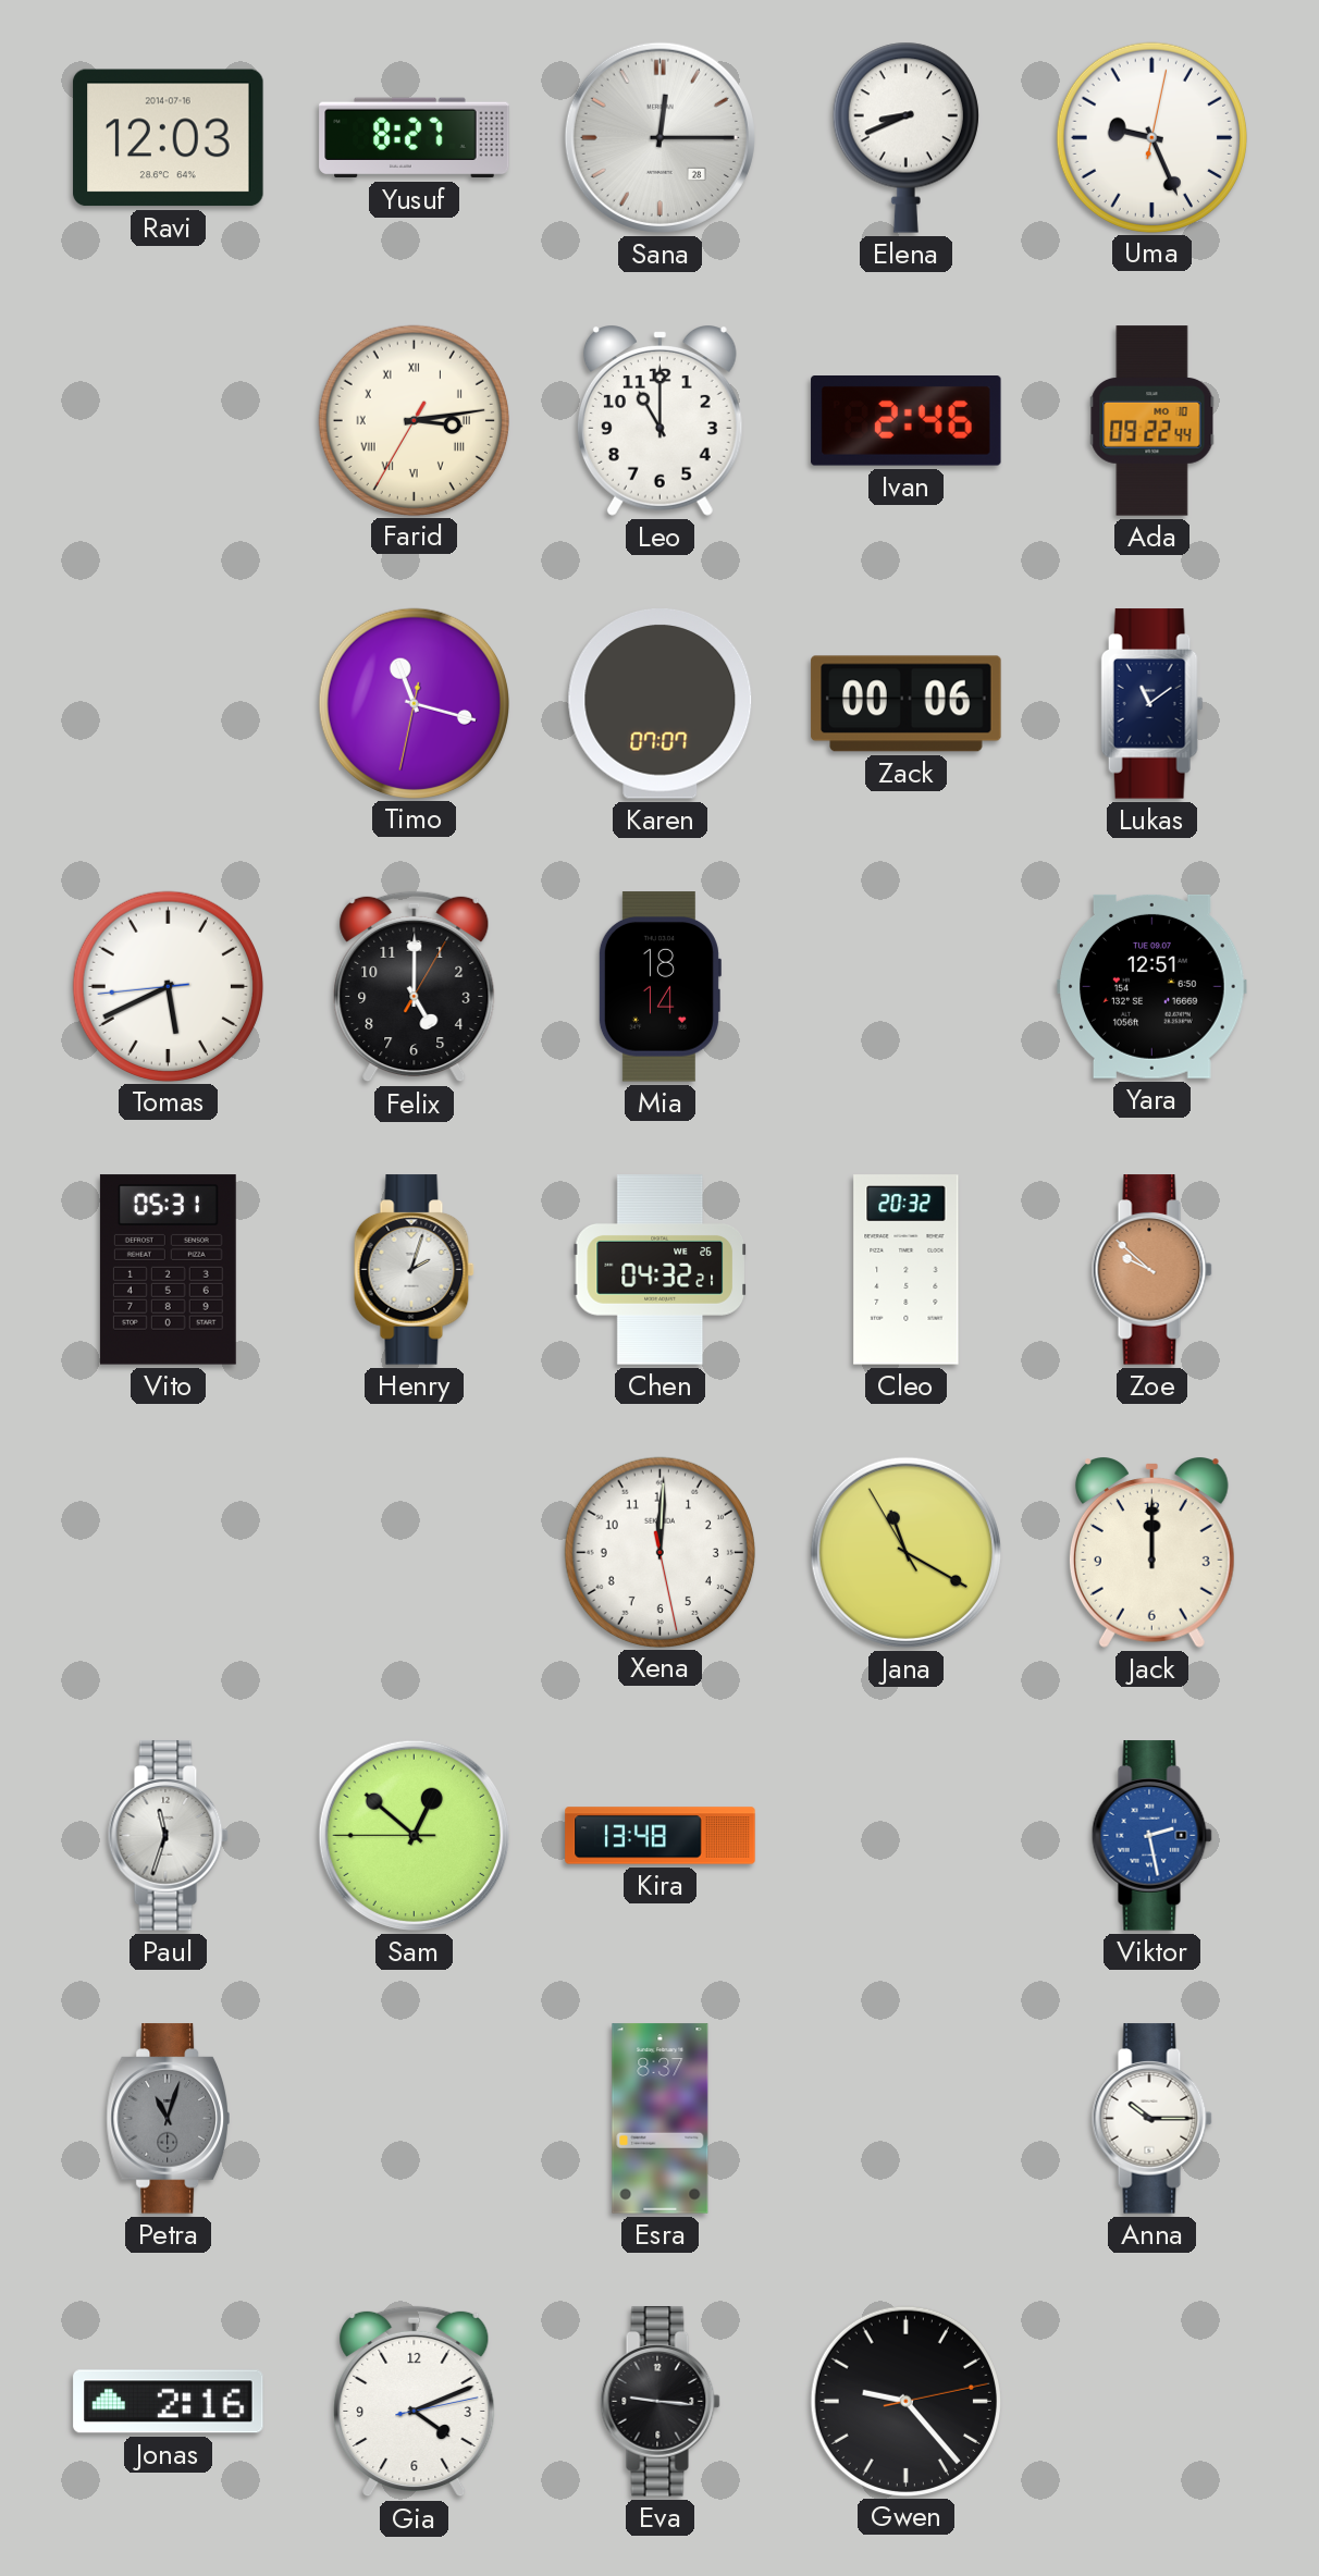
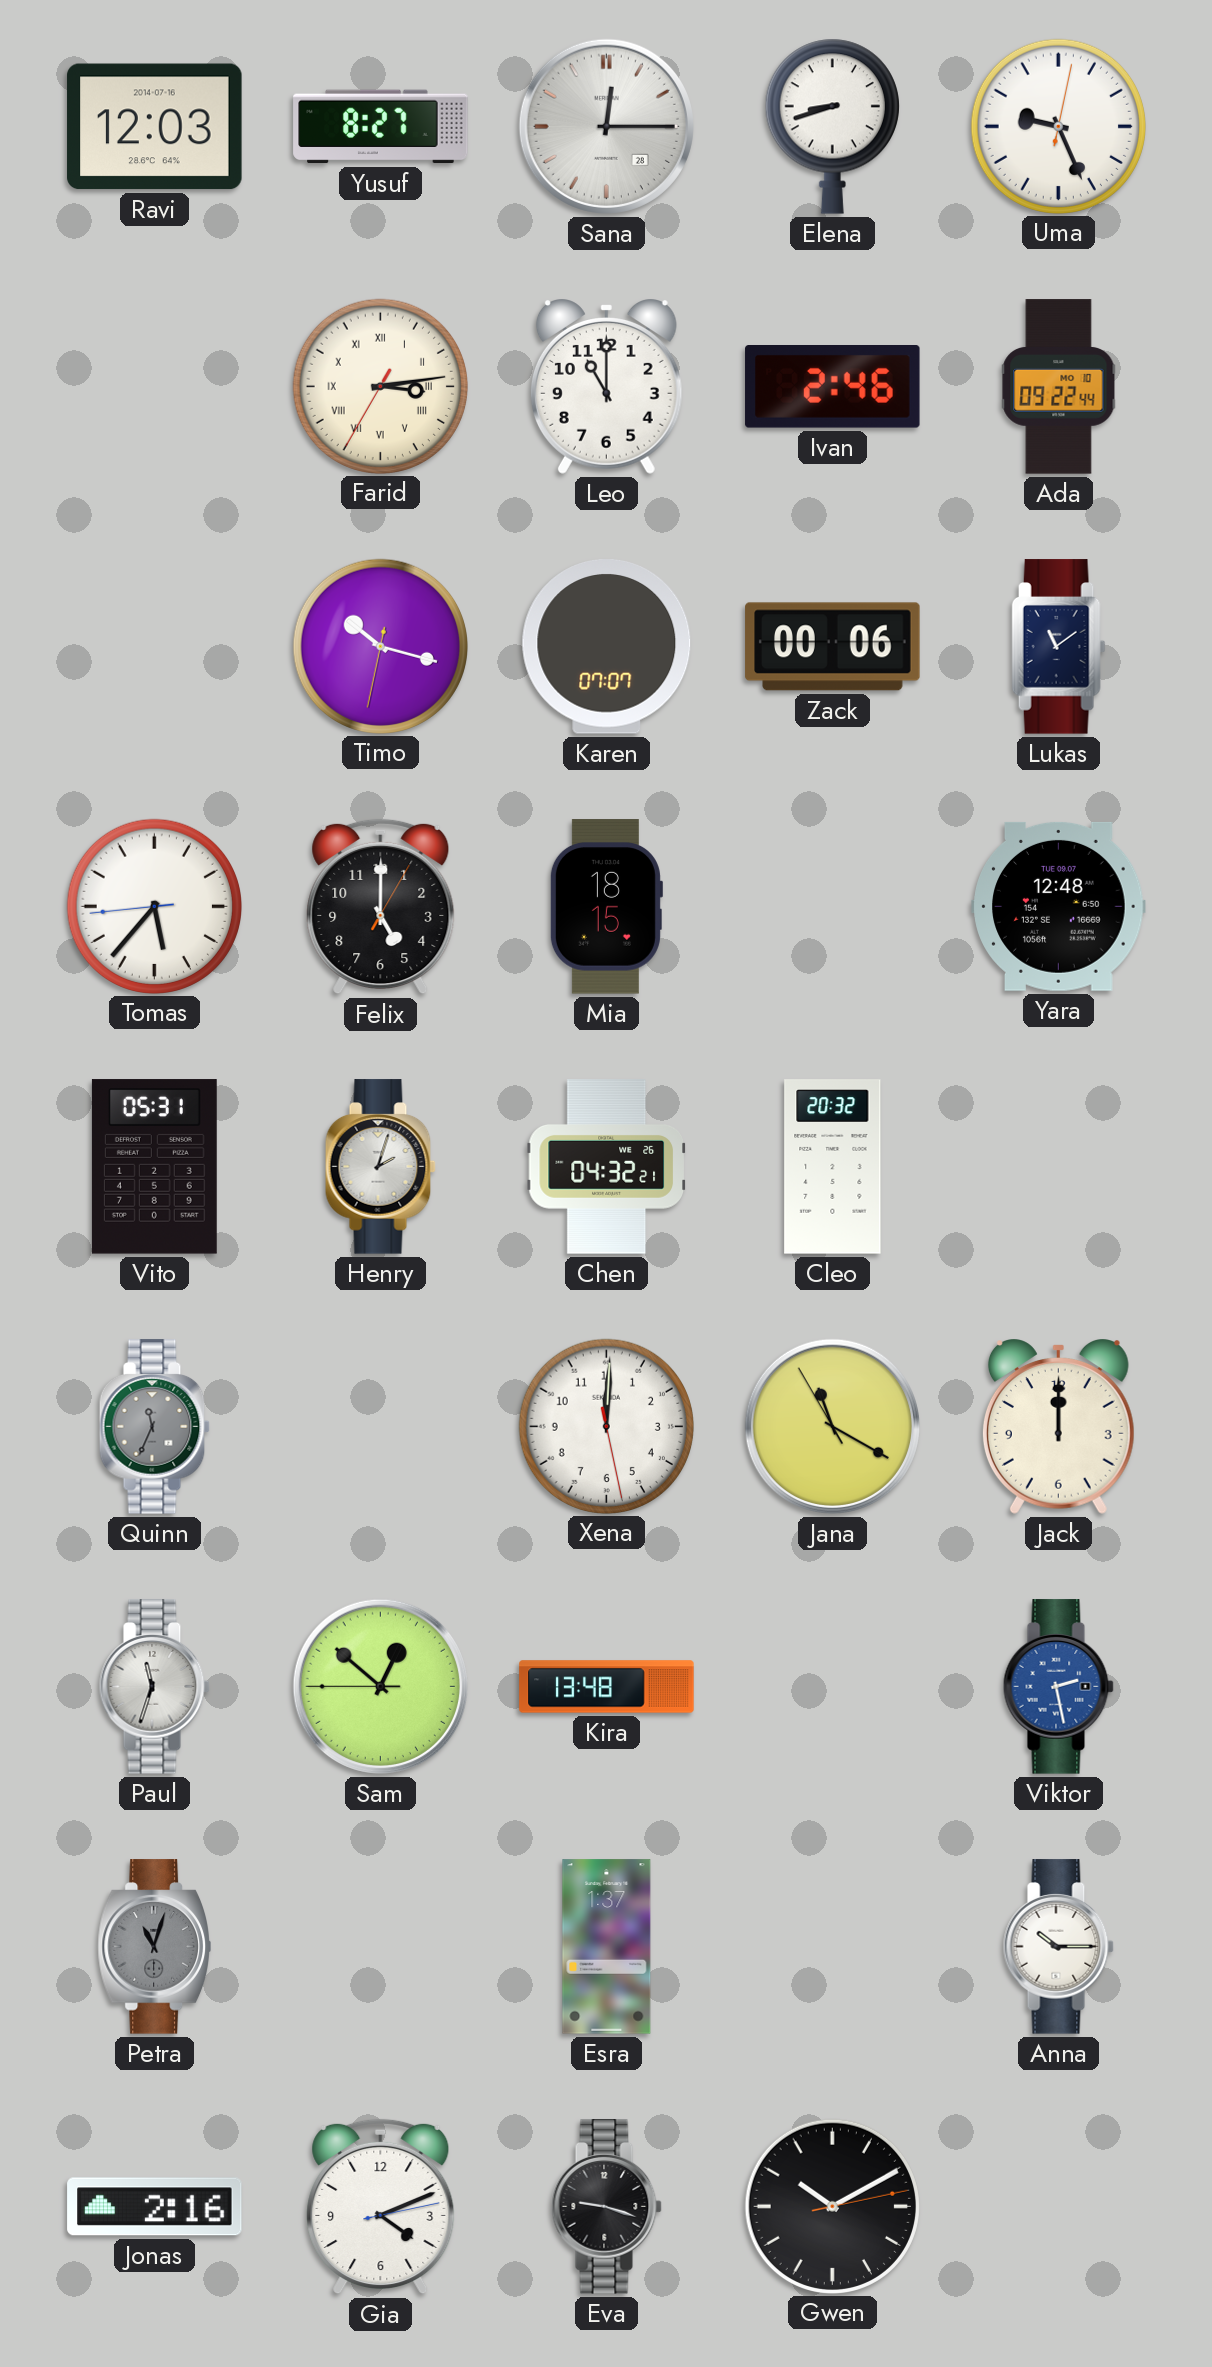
Elena: 8:41 -> 8:42 (832, 126)
Timo: 11:17 -> 10:17 (380, 646)
Tomas: 5:40 -> 5:36 (154, 906)
Mia: 18:14 -> 18:15 (606, 907)
Yara: 12:51 -> 12:48 (1059, 906)
Zoe: 9:52 -> none (1151, 1270)
Quinn: none -> 11:34 (154, 1427)
Esra: 8:37 -> 1:37 (607, 1947)
Eva: 9:16 -> 9:18 (606, 2207)
Gwen: 9:23 -> 10:10 (832, 2206)
